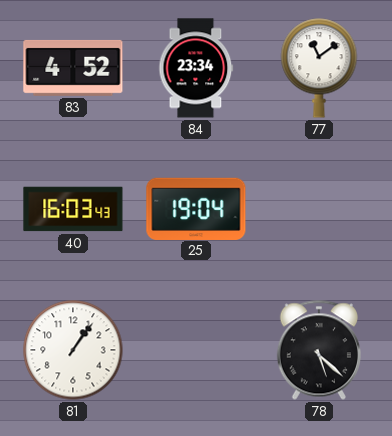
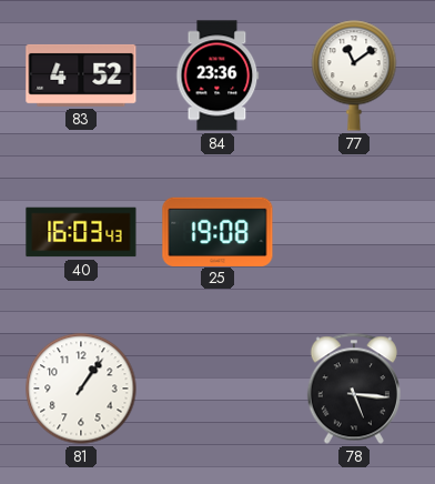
84: 23:34 -> 23:36 (217, 75)
25: 19:04 -> 19:08 (217, 231)
78: 5:22 -> 5:16 (354, 389)
